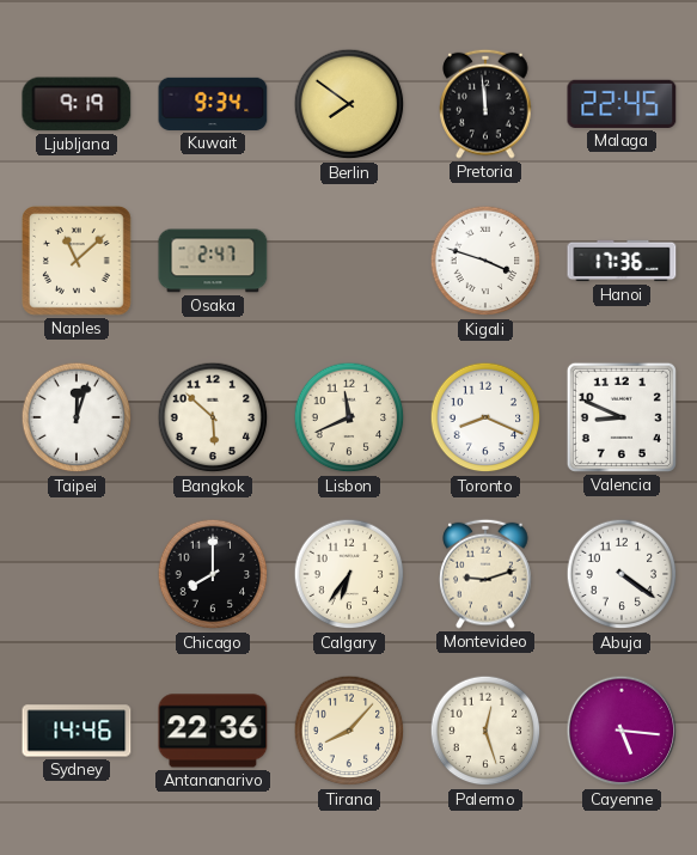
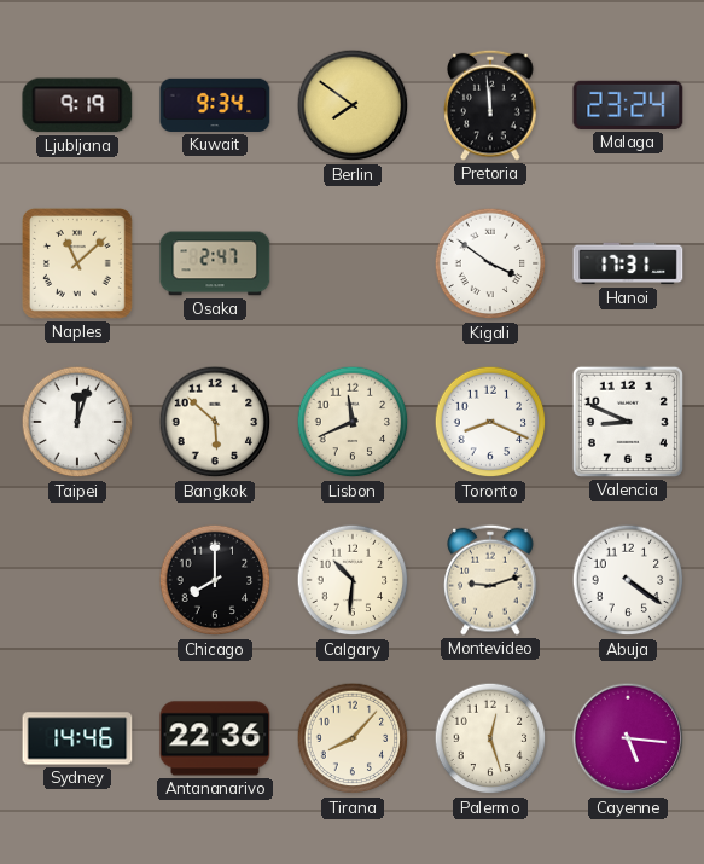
Malaga: 22:45 -> 23:24 (628, 105)
Kigali: 3:48 -> 3:51 (490, 263)
Hanoi: 17:36 -> 17:31 (628, 263)
Calgary: 6:36 -> 10:31 (353, 580)
